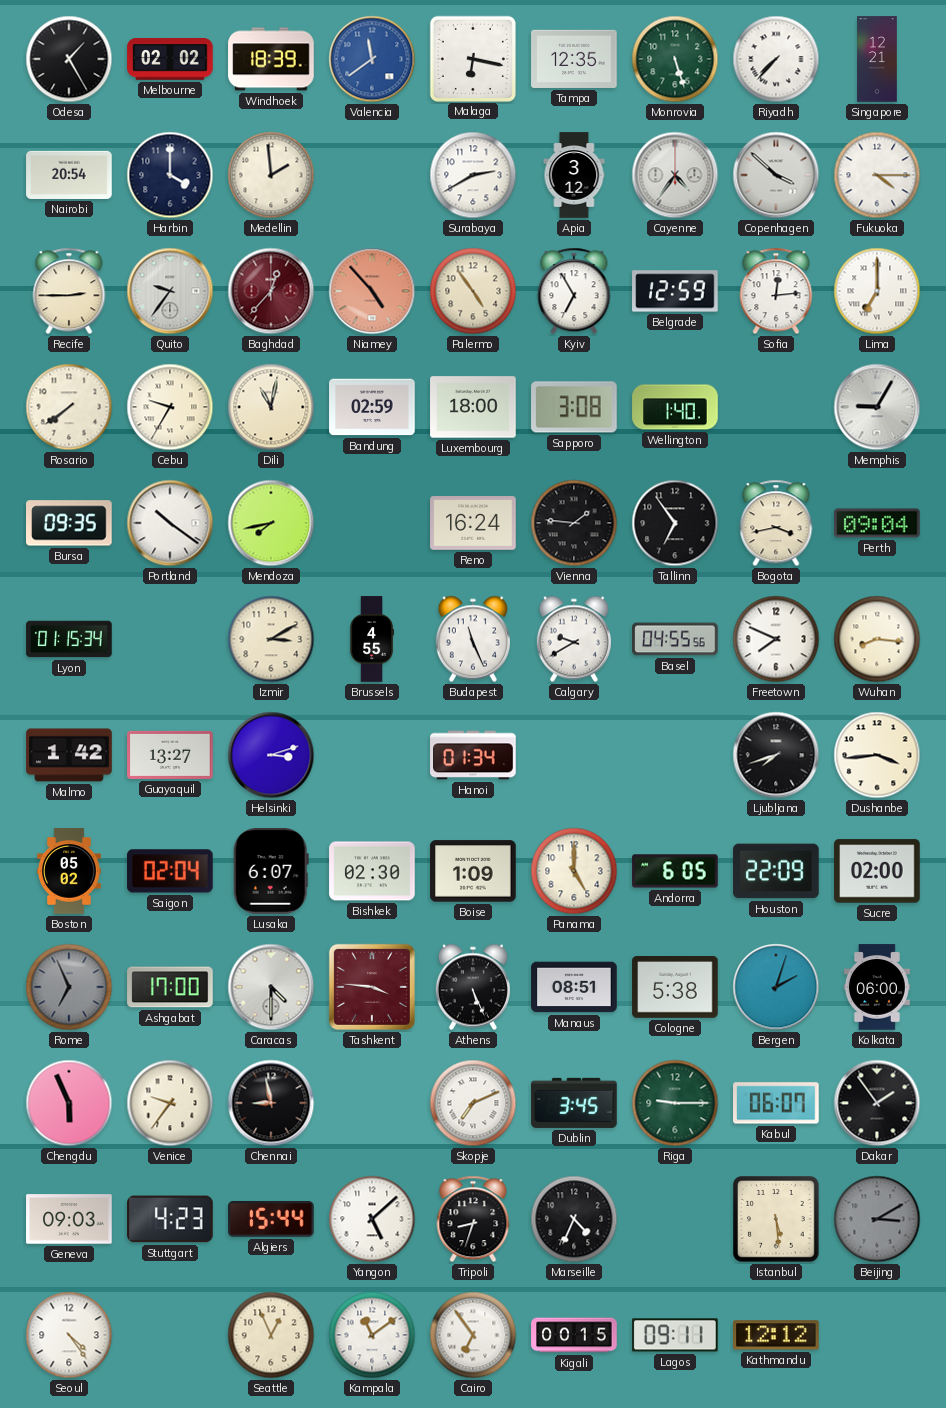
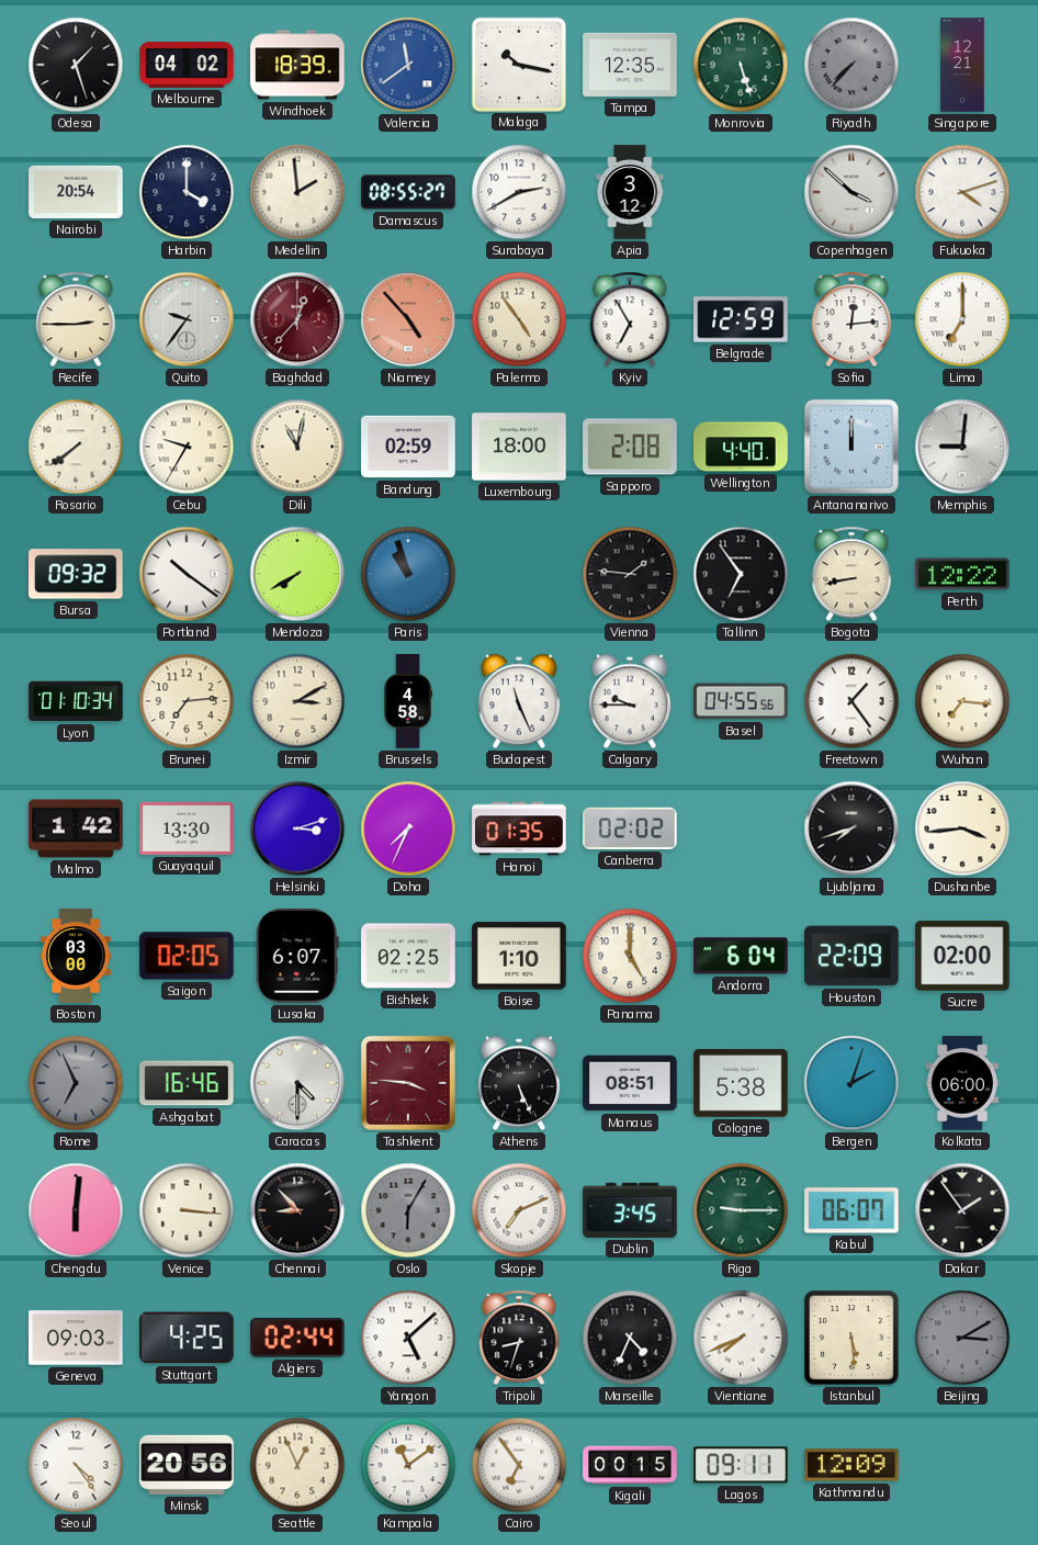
Odesa: 1:25 -> 1:27 (76, 65)
Melbourne: 02:02 -> 04:02 (187, 65)
Malaga: 6:17 -> 10:17 (518, 64)
Riyadh dial: white -> grey (851, 65)
Damascus: none -> 08:55 (408, 192)
Cayenne: 4:36 -> none (675, 175)
Fukuoka: 4:15 -> 4:12 (962, 192)
Sapporo: 3:08 -> 2:08 (630, 447)
Wellington: 1:40 -> 4:40 (741, 447)
Antananarivo: none -> 12:00 (851, 447)
Memphis: 9:05 -> 9:01 (962, 447)
Bursa: 09:35 -> 09:32 (76, 574)
Mendoza: 7:43 -> 7:40 (297, 574)
Paris: none -> 10:57 (408, 574)
Reno: 16:24 -> none (473, 523)
Bogota: 3:43 -> 8:43 (851, 574)
Perth: 09:04 -> 12:22 (962, 574)
Lyon: 01:15 -> 01:10 (76, 701)
Brunei: none -> 7:14 (187, 701)
Brussels: 4:55 -> 4:58 (407, 701)
Calgary: 9:40 -> 9:45 (630, 701)
Freetown: 7:49 -> 1:24 (851, 701)
Wuhan: 8:16 -> 7:16 (962, 701)
Guayaquil: 13:27 -> 13:30 (187, 828)
Doha: none -> 7:34 (408, 828)
Hanoi: 01:34 -> 01:35 (519, 828)
Canberra: none -> 02:02 (631, 828)
Boston: 05:02 -> 03:00 (77, 956)
Saigon: 02:04 -> 02:05 (187, 956)
Bishkek: 02:30 -> 02:25 (408, 956)
Boise: 1:09 -> 1:10 (519, 956)
Andorra: 6:05 -> 6:04 (741, 956)
Ashgabat: 17:00 -> 16:46 (187, 1083)
Chengdu: 5:56 -> 6:01 (76, 1210)
Venice: 9:36 -> 3:16 (187, 1210)
Chennai: 8:58 -> 8:53 (297, 1210)
Oslo: none -> 6:05 (408, 1210)
Stuttgart: 4:23 -> 4:25 (187, 1338)
Algiers: 15:44 -> 02:44 (297, 1338)
Vientiane: none -> 7:41 (741, 1338)
Minsk: none -> 20:56 (187, 1465)
Kathmandu: 12:12 -> 12:09 (851, 1465)
